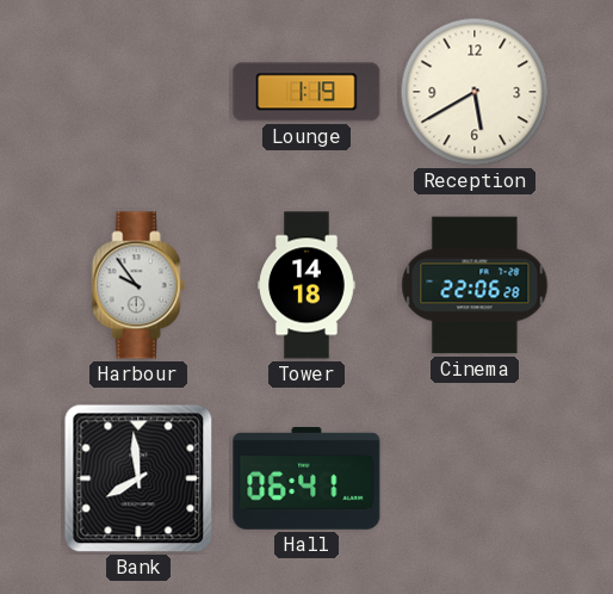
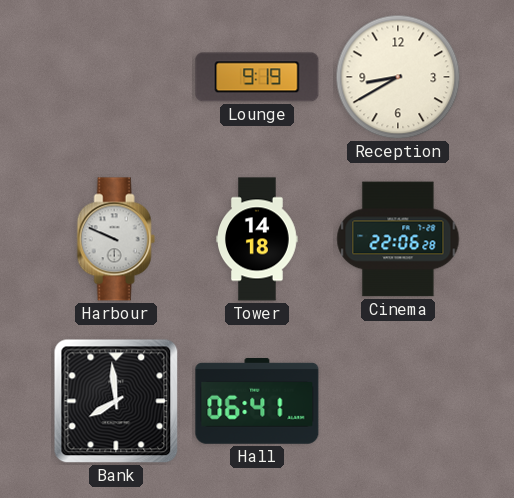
Lounge: 1:19 -> 9:19 (257, 77)
Reception: 5:40 -> 8:40 (398, 77)
Harbour: 9:54 -> 9:49 (116, 239)
